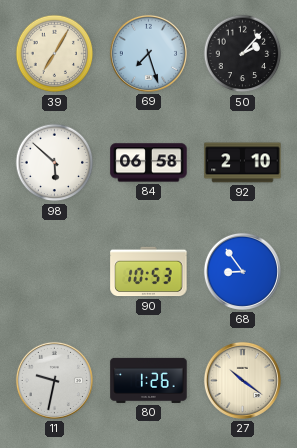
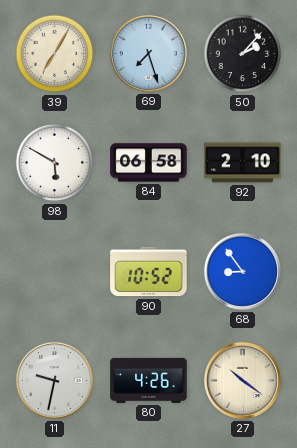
98: 5:52 -> 5:50 (55, 163)
90: 10:53 -> 10:52 (149, 272)
80: 1:26 -> 4:26 (149, 380)
